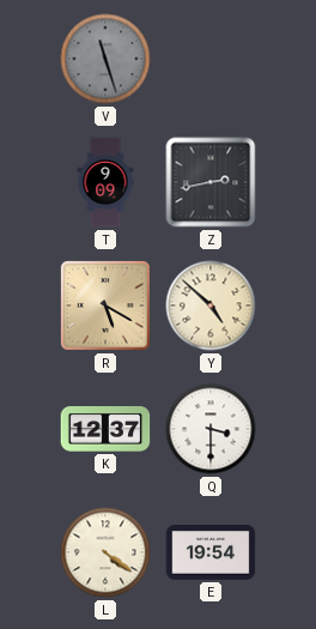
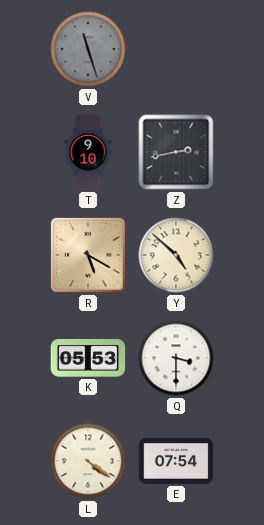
T: 9:09 -> 9:10 (88, 152)
K: 12:37 -> 05:53 (88, 359)
E: 19:54 -> 07:54 (176, 461)
